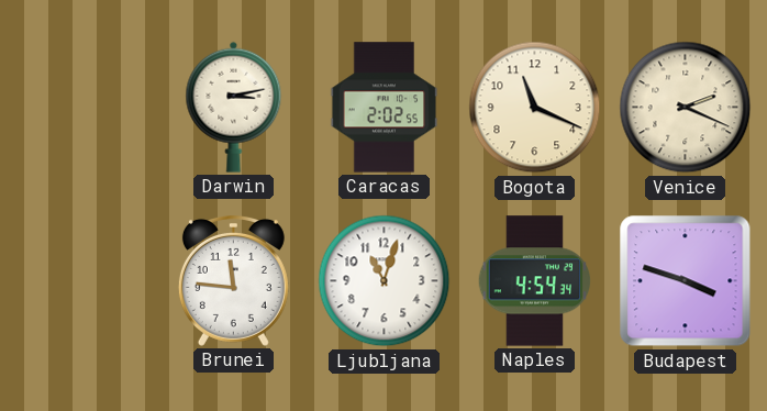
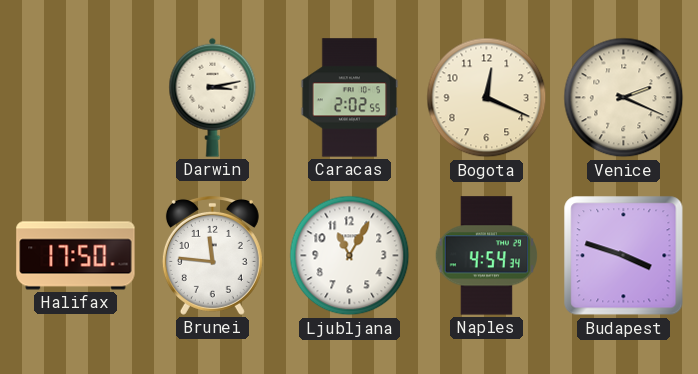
Bogota: 11:19 -> 12:19 (487, 98)
Halifax: none -> 17:50 (76, 256)
Ljubljana: 11:03 -> 11:05 (350, 256)
